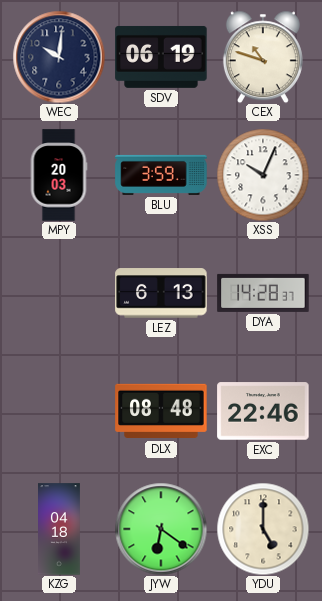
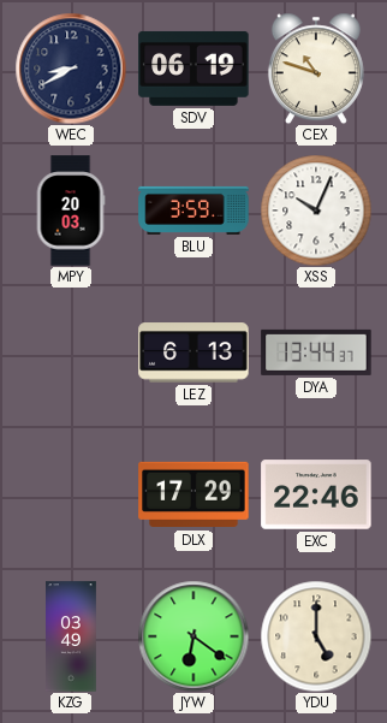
WEC: 10:01 -> 8:40 (71, 69)
DYA: 14:28 -> 13:44 (316, 352)
DLX: 08:48 -> 17:29 (194, 494)
KZG: 04:18 -> 03:49 (72, 636)
